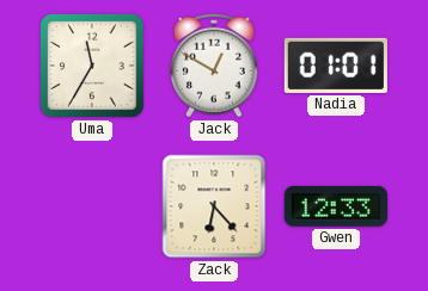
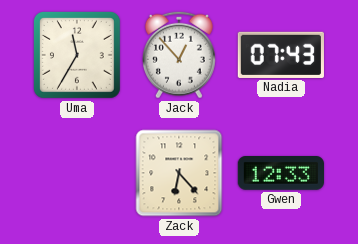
Jack: 12:50 -> 12:53 (179, 55)
Nadia: 01:01 -> 07:43 (281, 55)
